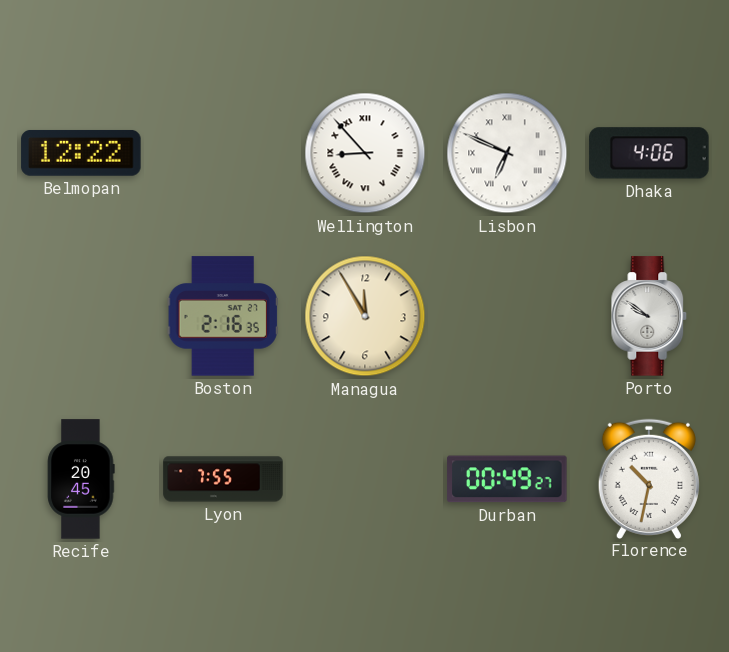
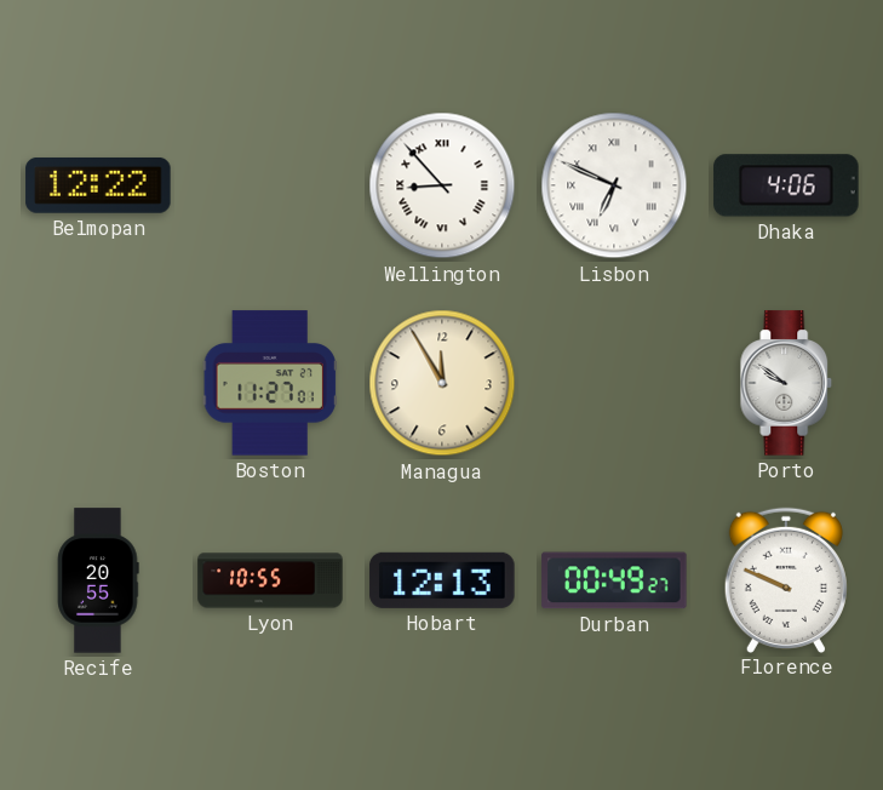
Boston: 2:16 -> 11:27 (270, 383)
Recife: 20:45 -> 20:55 (98, 580)
Lyon: 7:55 -> 10:55 (270, 580)
Hobart: none -> 12:13 (442, 580)
Florence: 10:32 -> 9:49 (786, 579)
